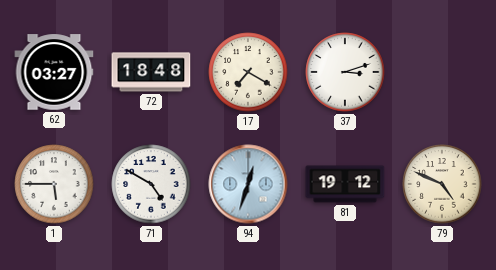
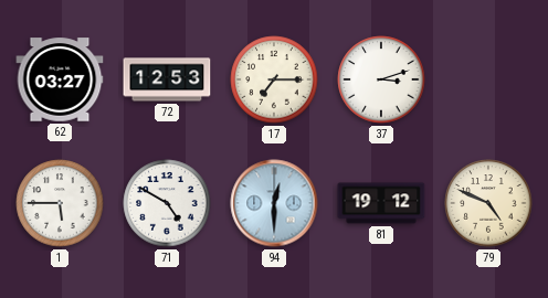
72: 18:48 -> 12:53 (167, 79)
17: 7:20 -> 7:15 (274, 79)
94: 12:33 -> 12:30 (274, 203)
